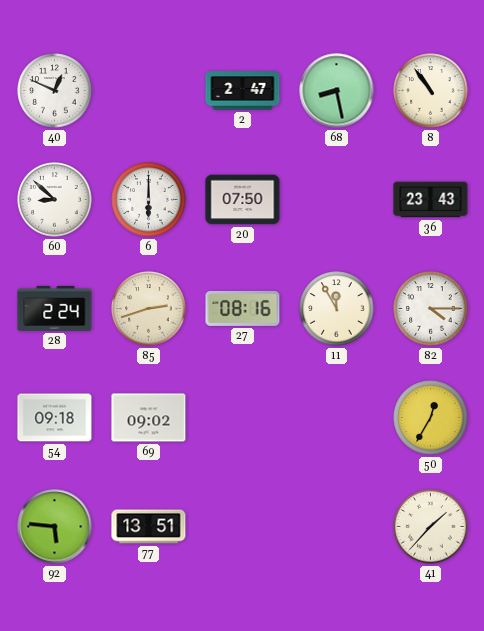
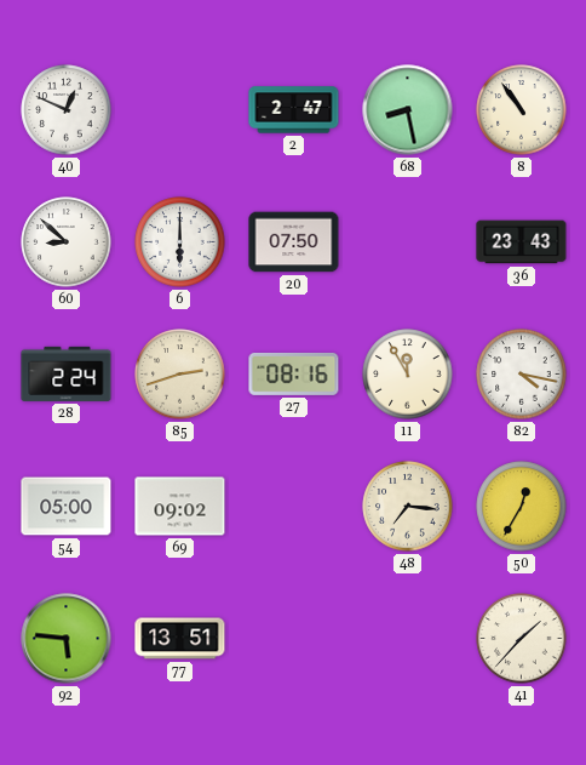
82: 4:15 -> 4:17 (522, 375)
54: 09:18 -> 05:00 (67, 507)
48: none -> 7:16 (408, 507)
